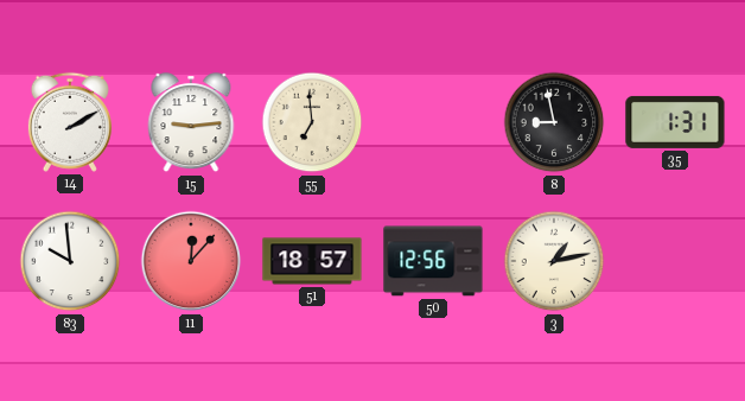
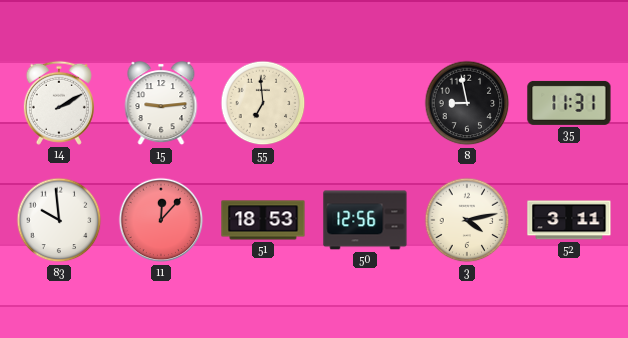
35: 1:31 -> 11:31 (569, 103)
51: 18:57 -> 18:53 (263, 220)
3: 1:13 -> 4:13 (467, 220)
52: none -> 3:11 (569, 220)
